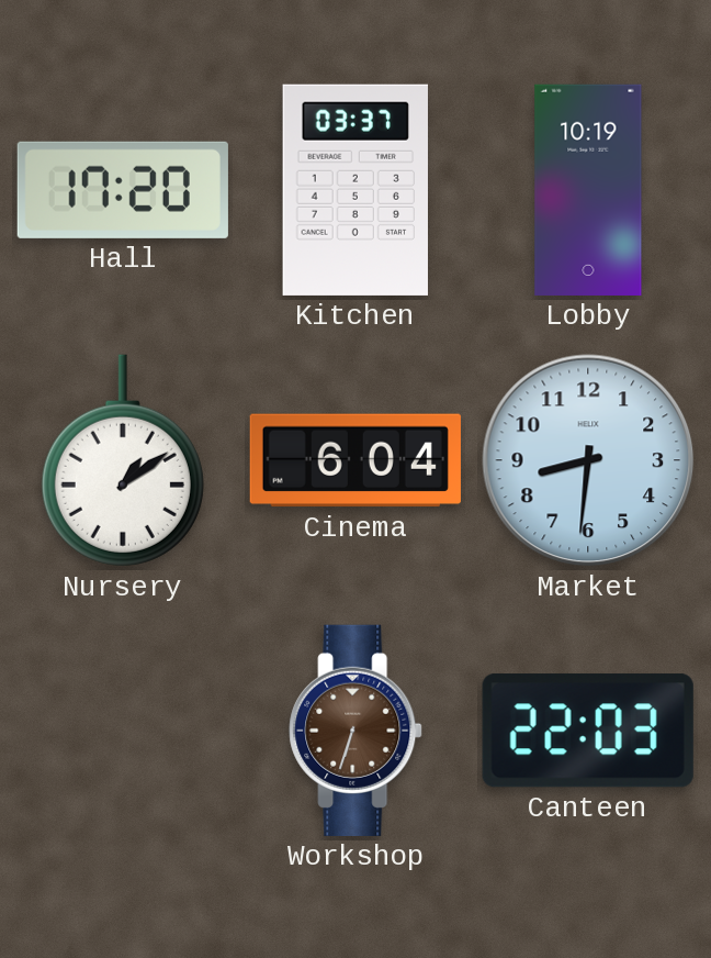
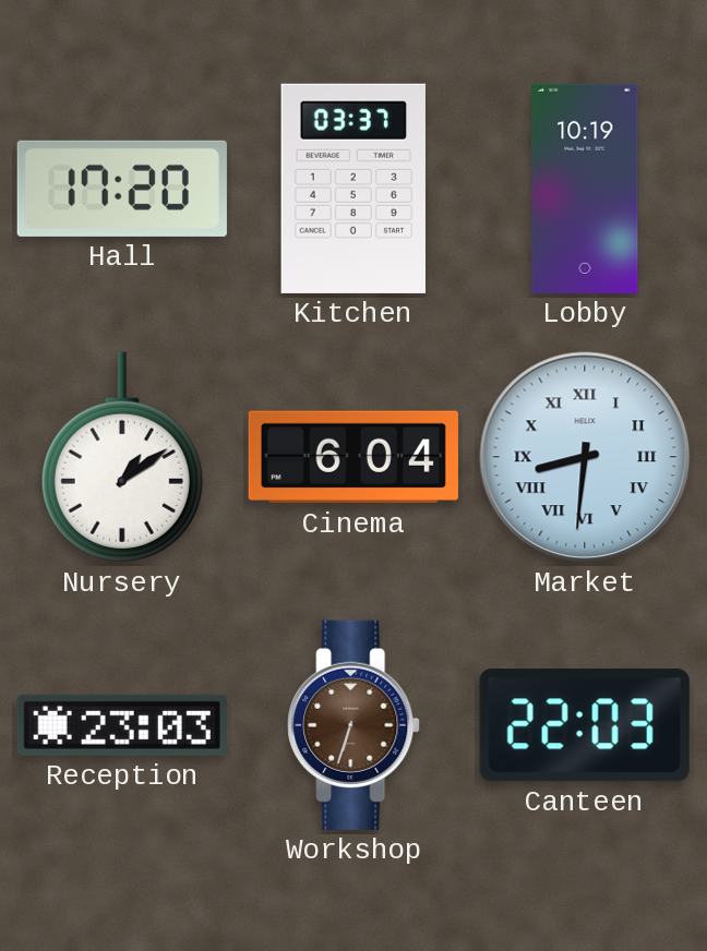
Market numerals: Arabic -> Roman (585, 457)
Reception: none -> 23:03 (122, 725)
